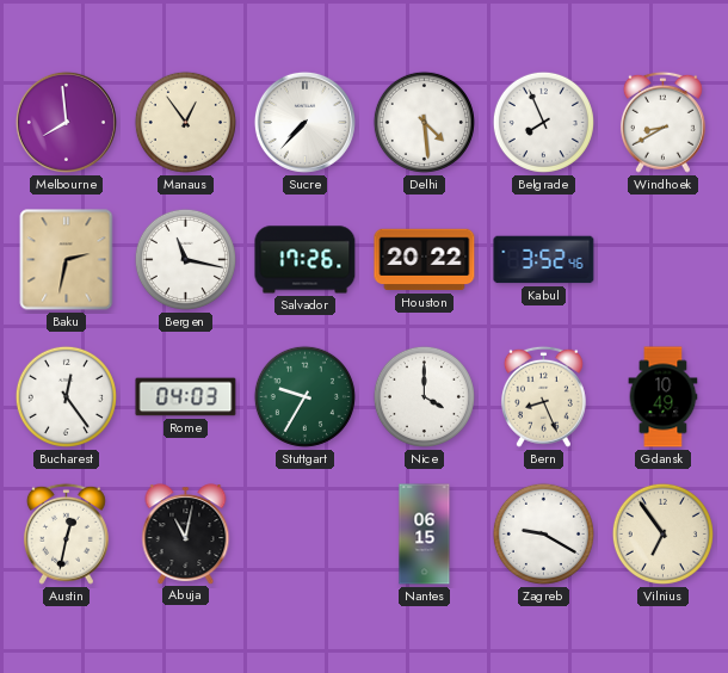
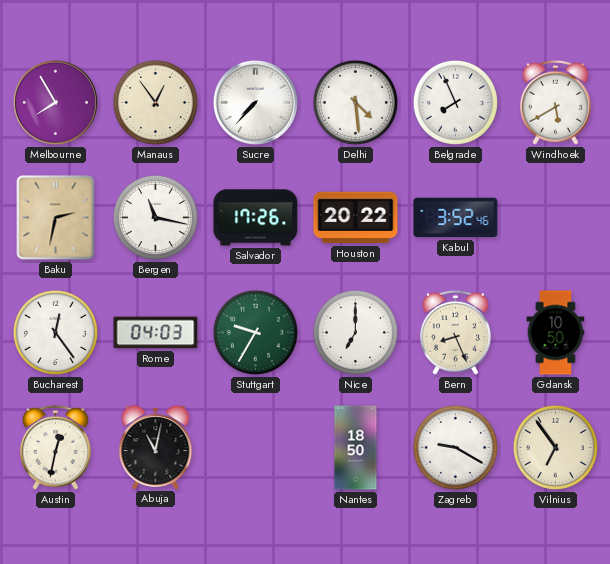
Melbourne: 7:59 -> 7:55 (55, 102)
Windhoek: 8:40 -> 5:40 (555, 102)
Nice: 4:00 -> 7:00 (355, 332)
Gdansk: 10:49 -> 10:50 (556, 333)
Nantes: 06:15 -> 18:50 (356, 448)
